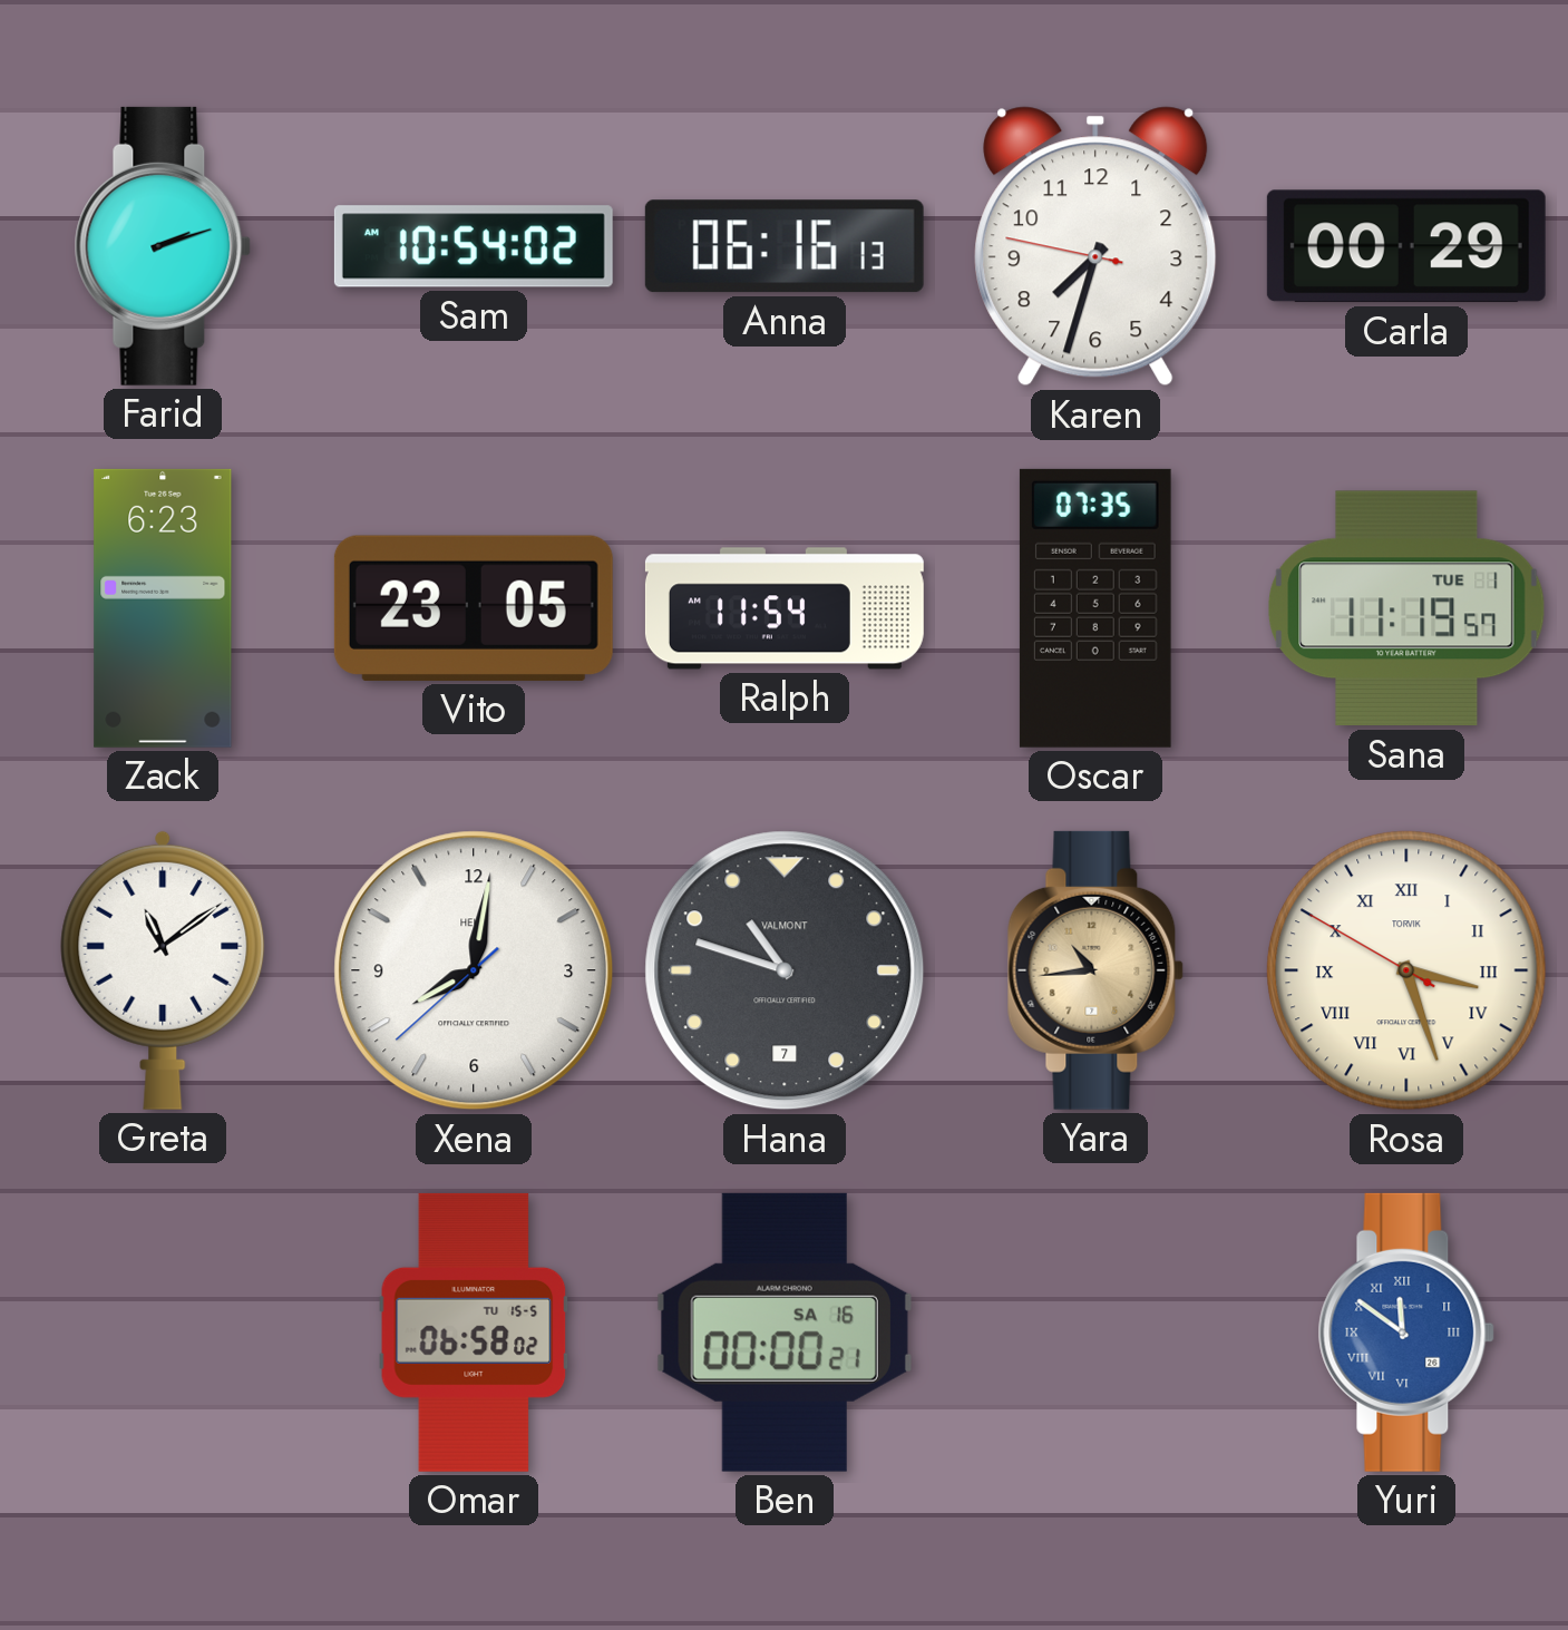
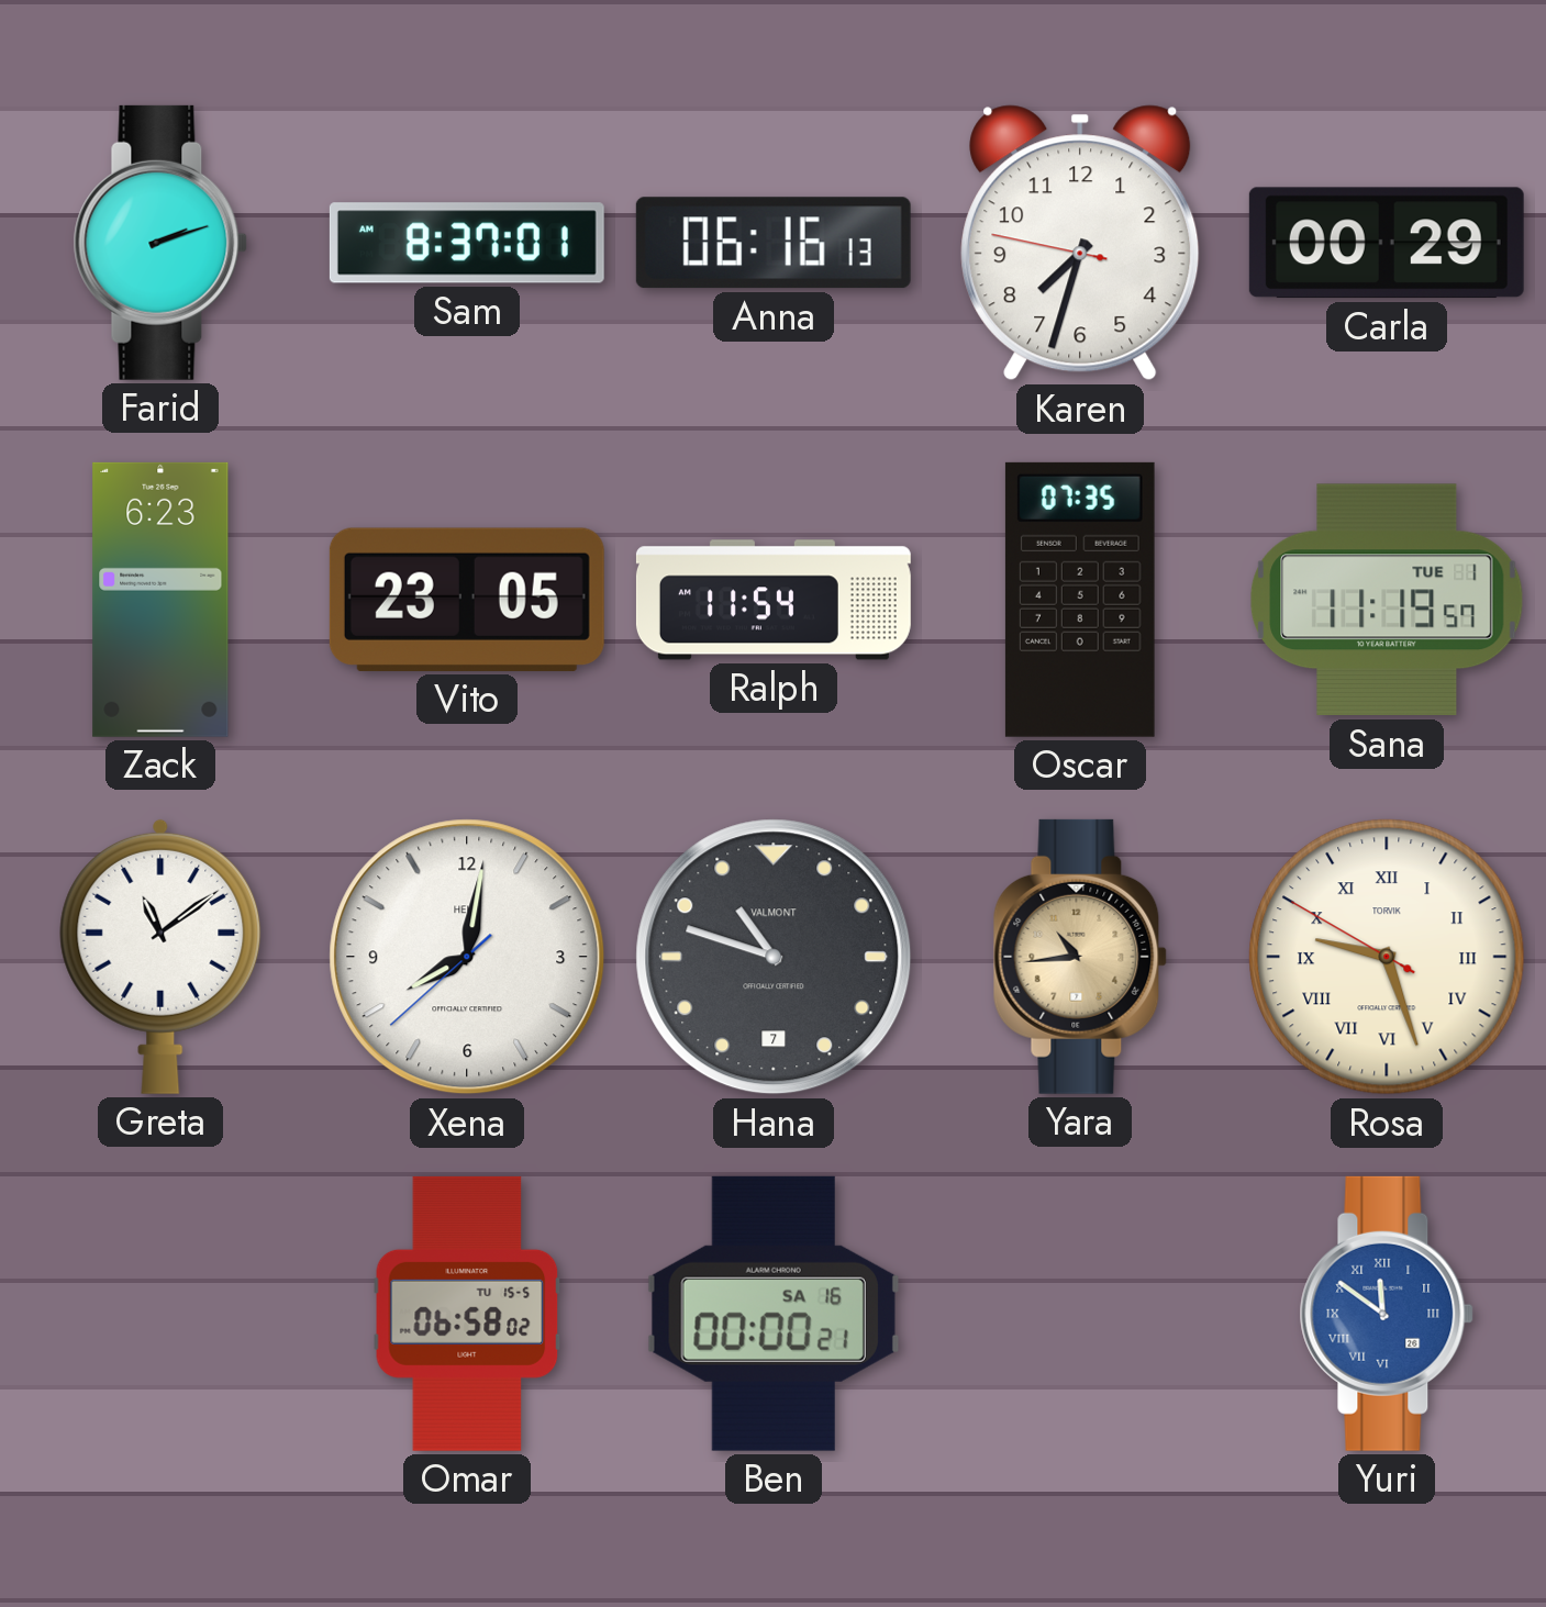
Sam: 10:54 -> 8:37 (467, 243)
Rosa: 3:26 -> 9:26 (1387, 957)
